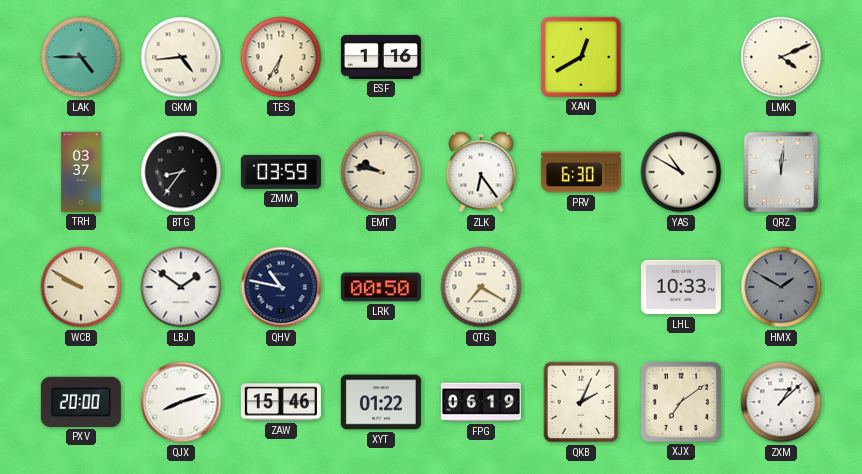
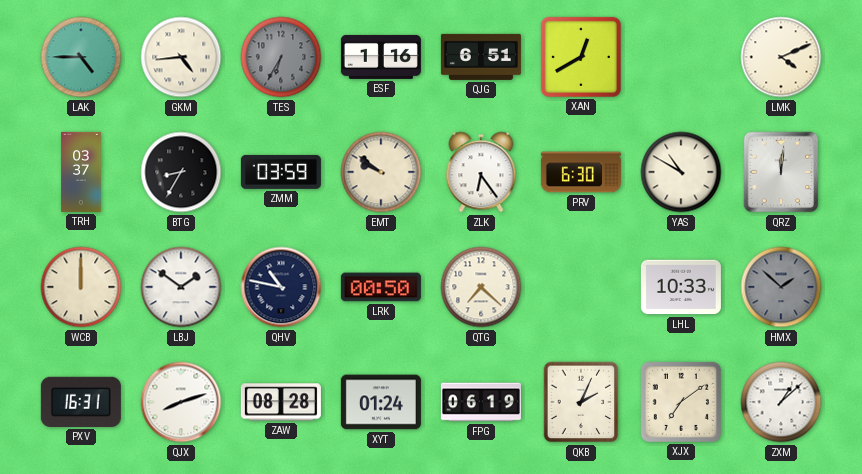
TES dial: cream -> grey (281, 57)
QJG: none -> 6:51 (481, 57)
BTG: 8:36 -> 8:35 (181, 172)
EMT: 9:47 -> 9:51 (381, 172)
WCB: 9:50 -> 12:00 (81, 287)
QTG: 7:20 -> 7:22 (481, 287)
HMX: 1:50 -> 1:52 (781, 287)
PXV: 20:00 -> 16:31 (81, 402)
ZAW: 15:46 -> 08:28 (281, 402)
XYT: 01:22 -> 01:24 (381, 402)
